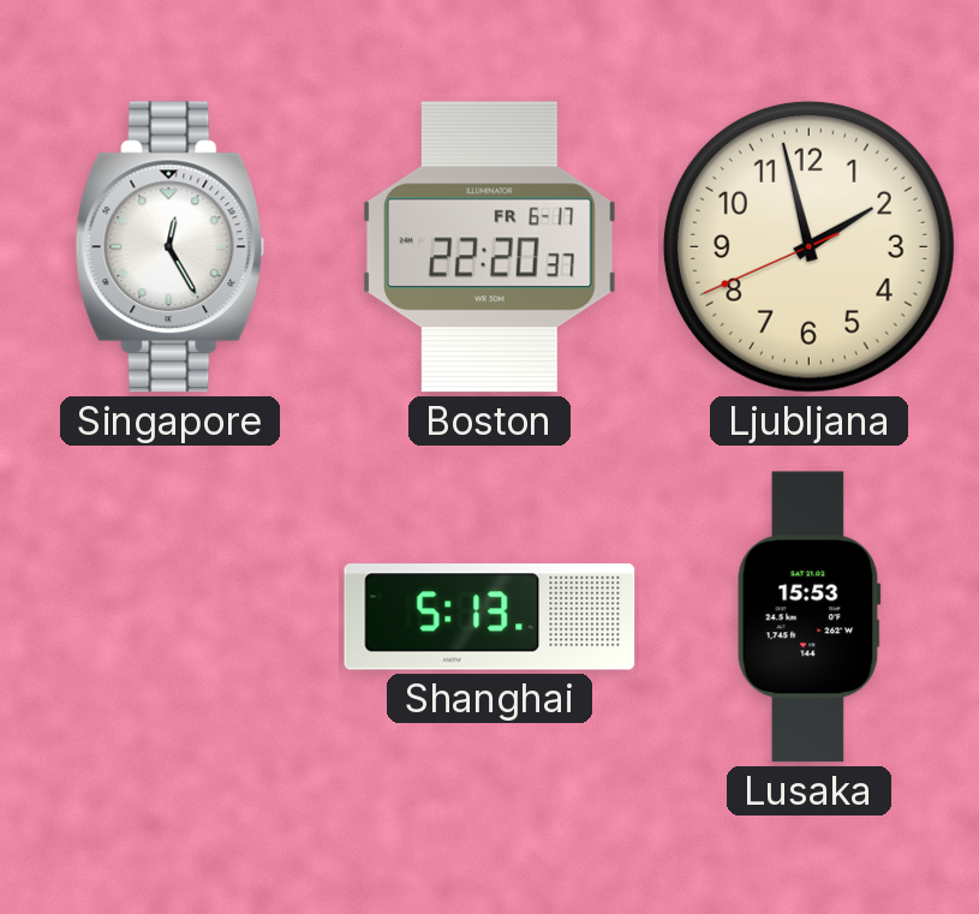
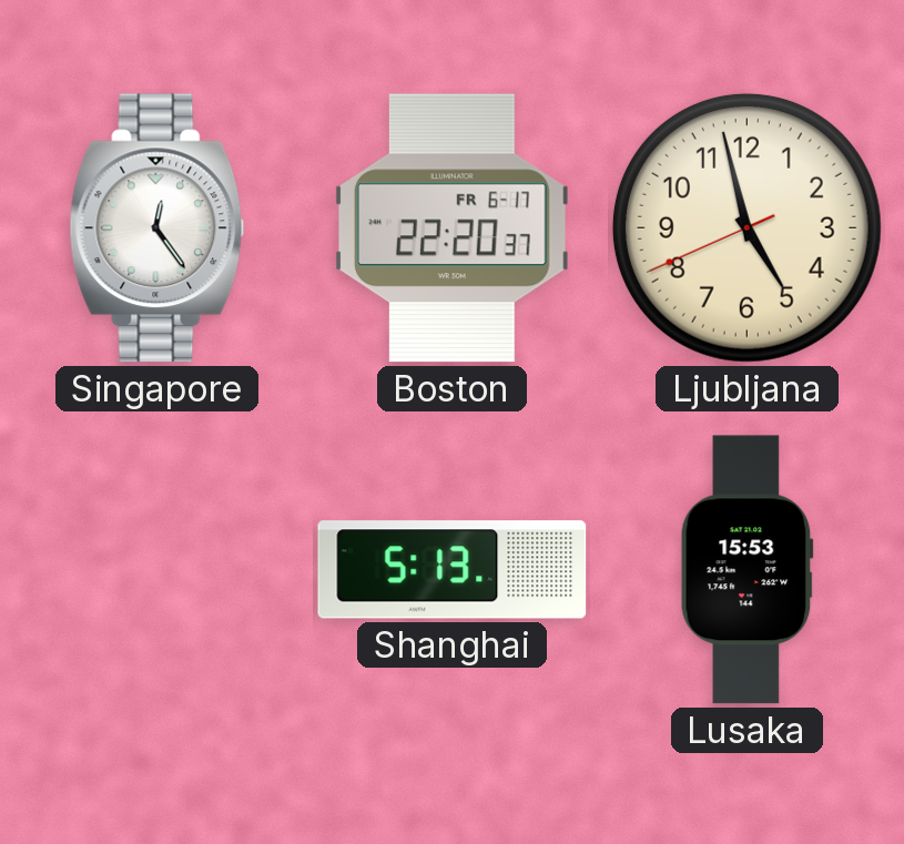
Singapore: 12:25 -> 12:24 (158, 228)
Ljubljana: 1:57 -> 4:57 (746, 227)
